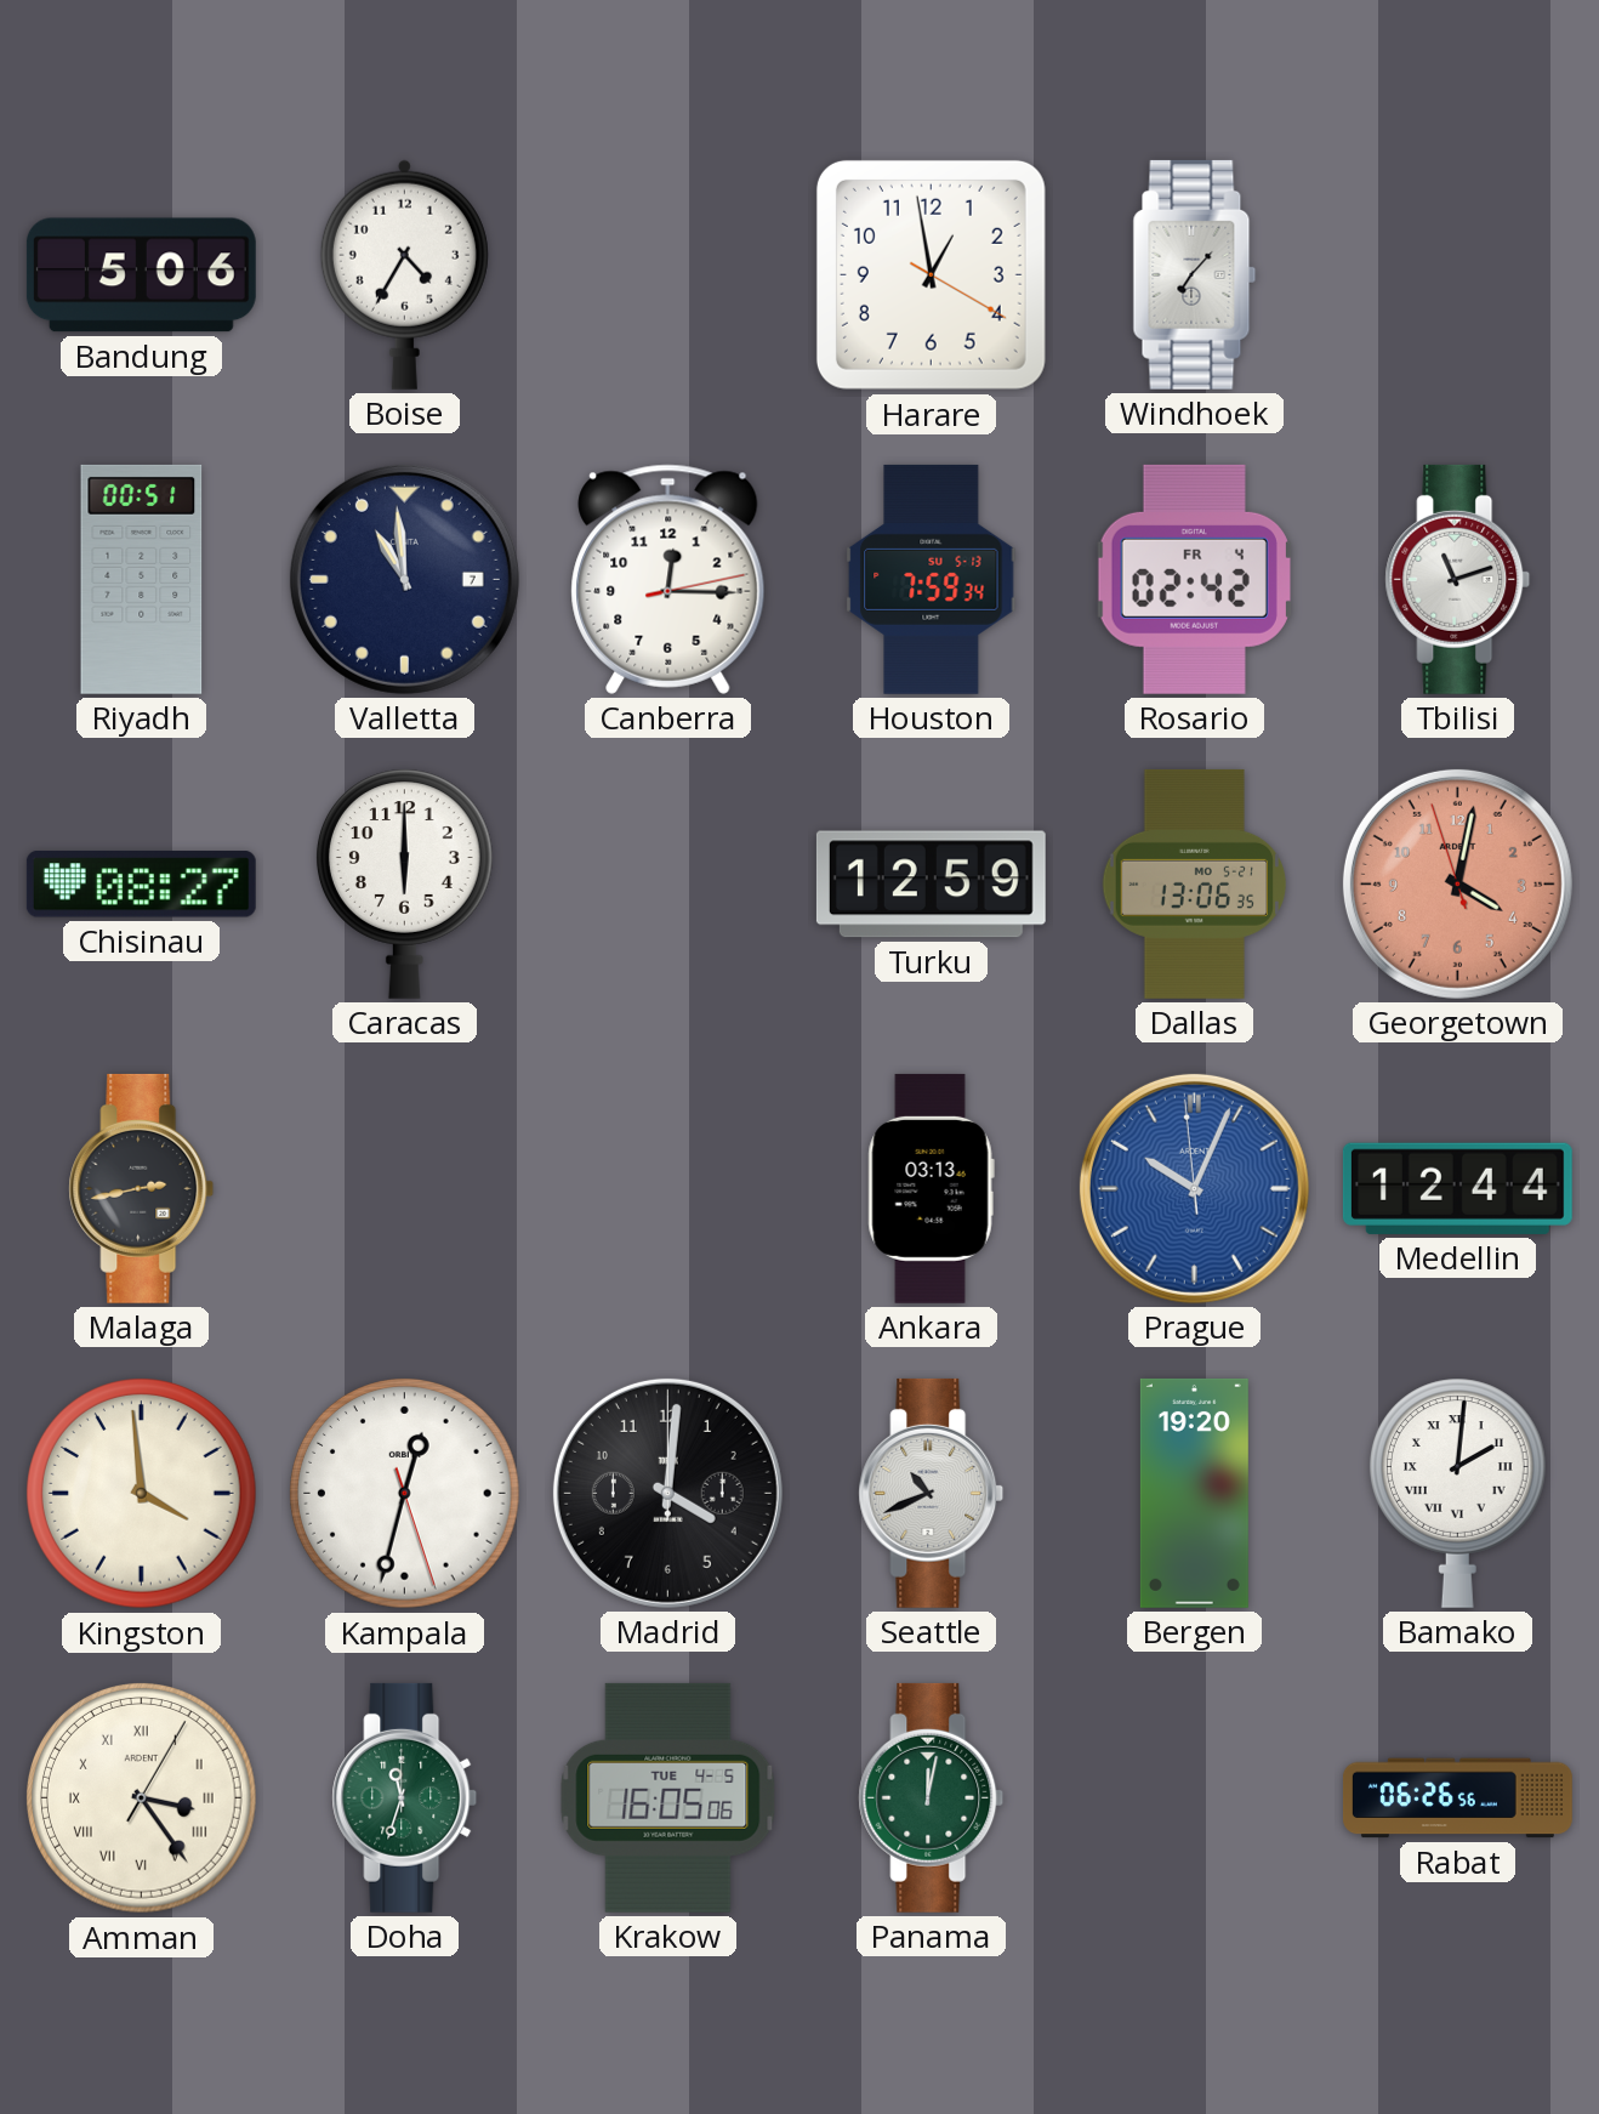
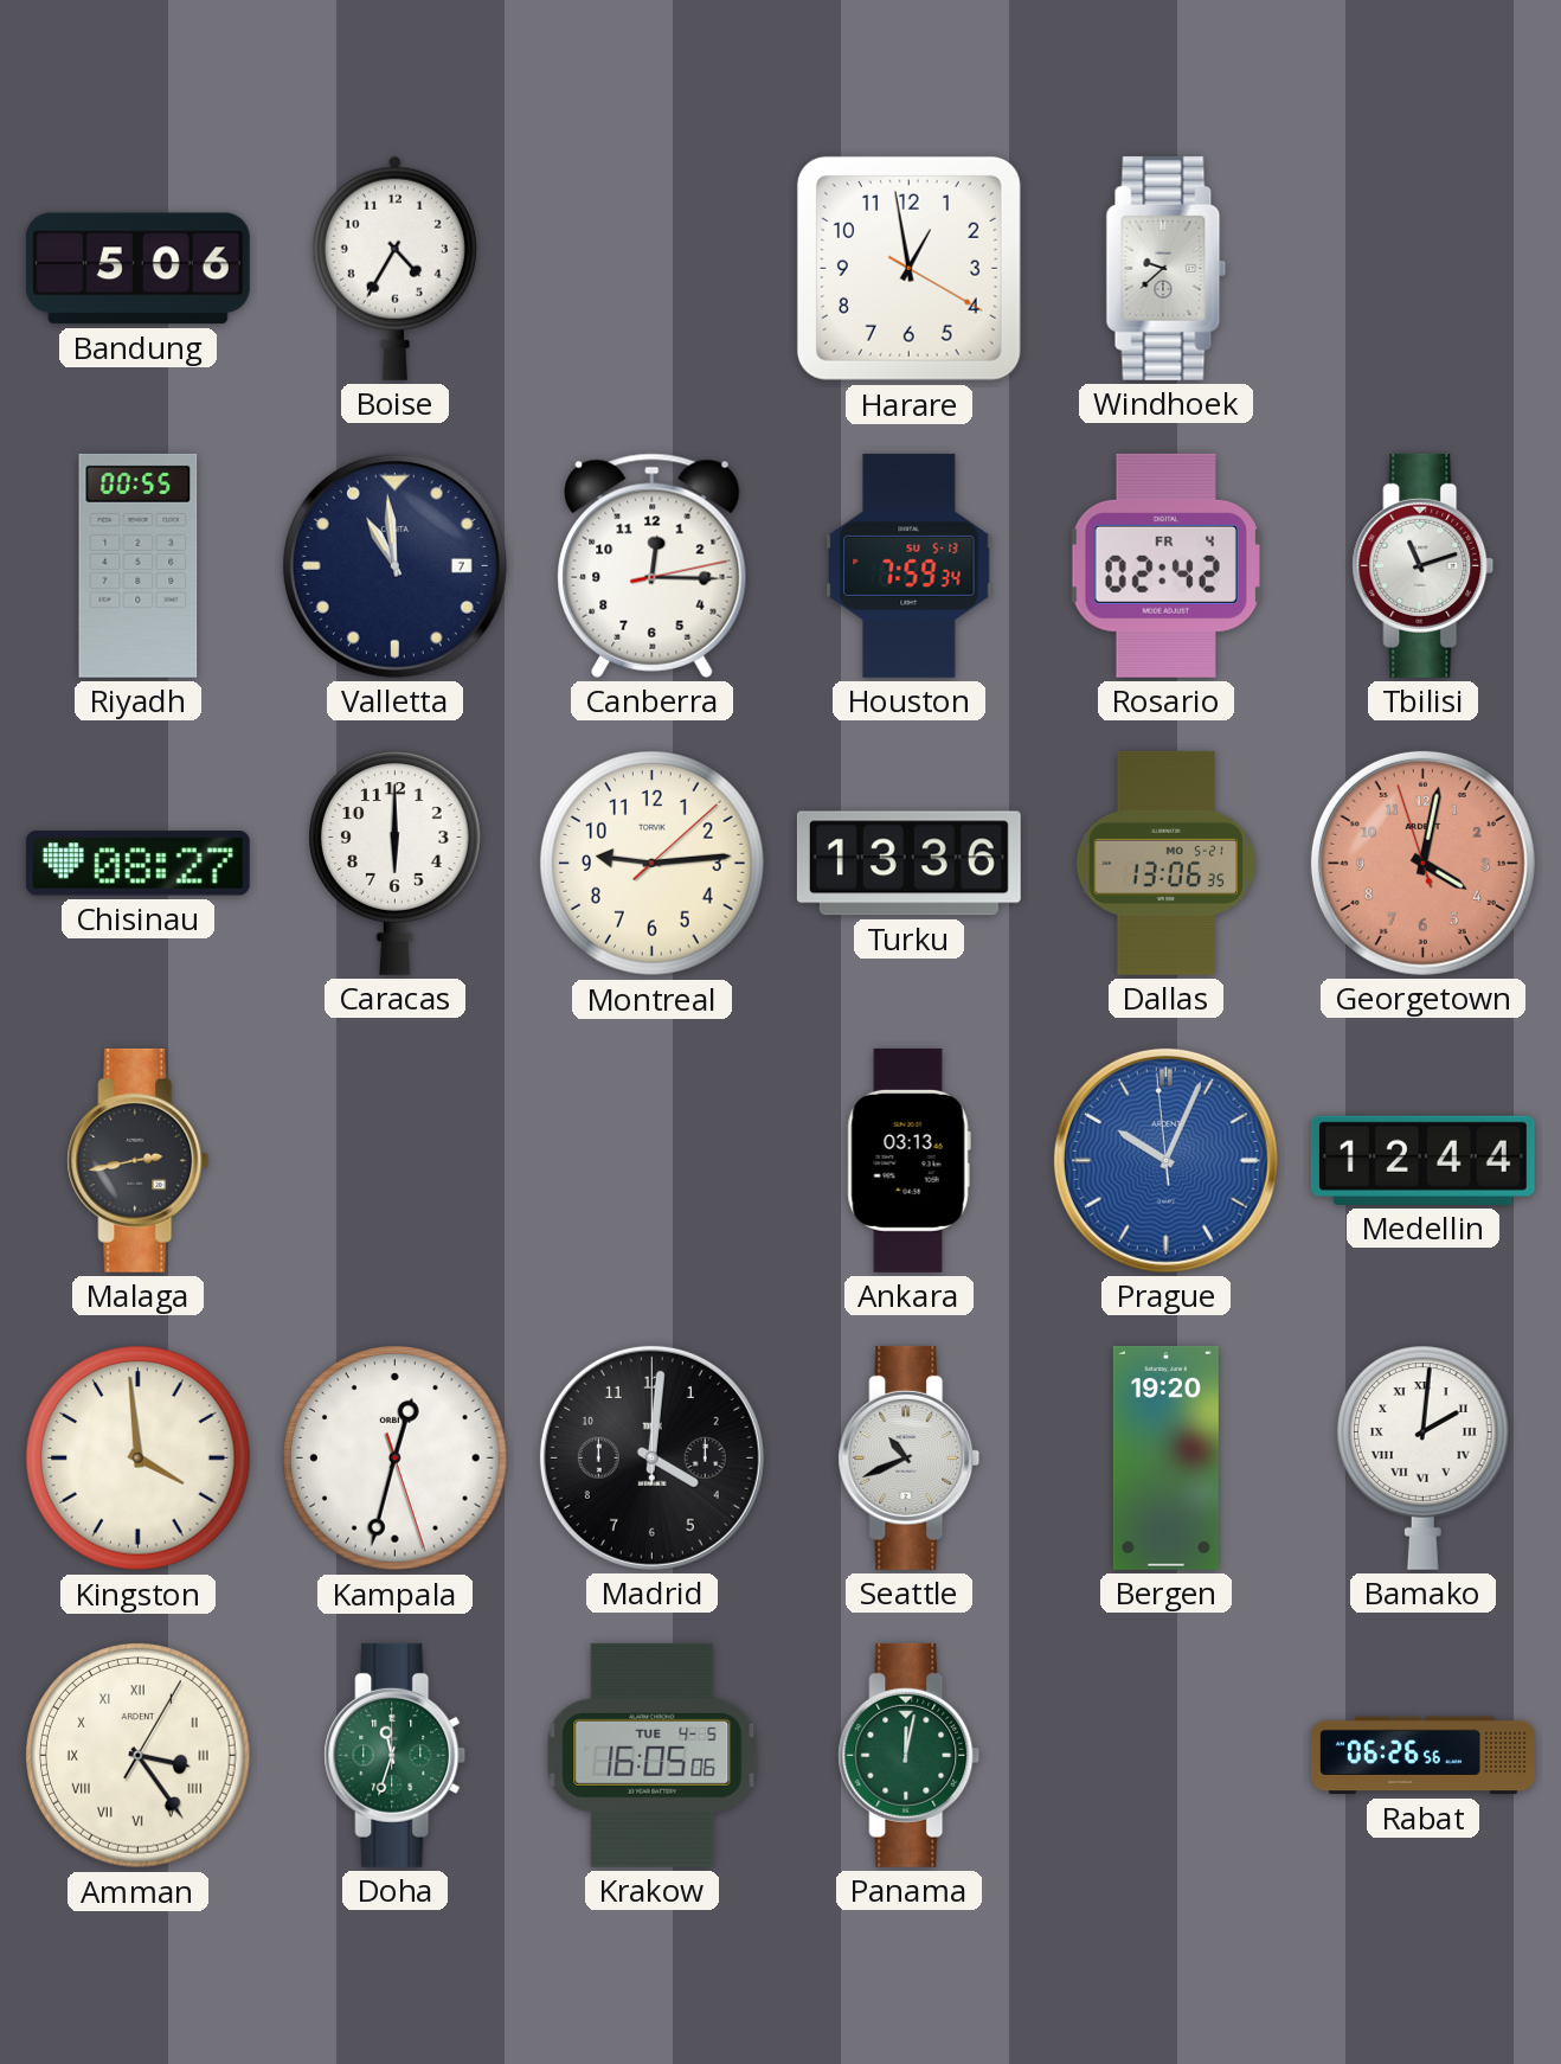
Windhoek: 7:07 -> 9:38 (1167, 268)
Riyadh: 00:51 -> 00:55 (139, 565)
Montreal: none -> 9:14 (653, 864)
Turku: 12:59 -> 13:36 (908, 864)
